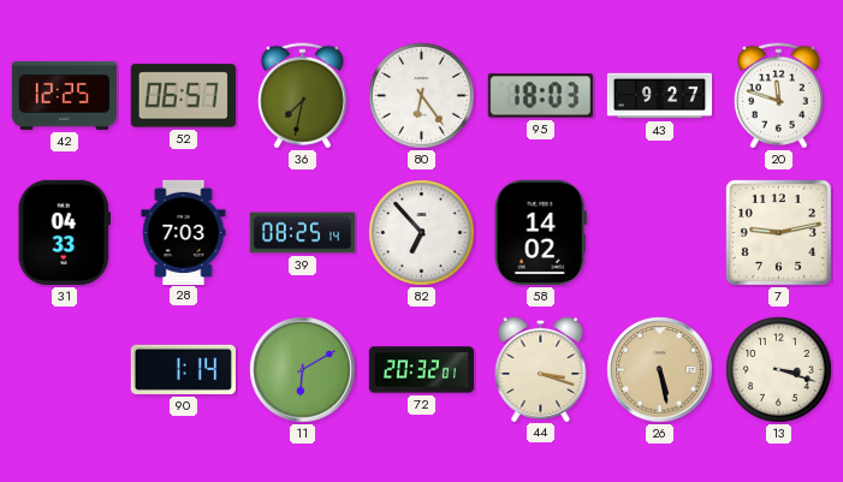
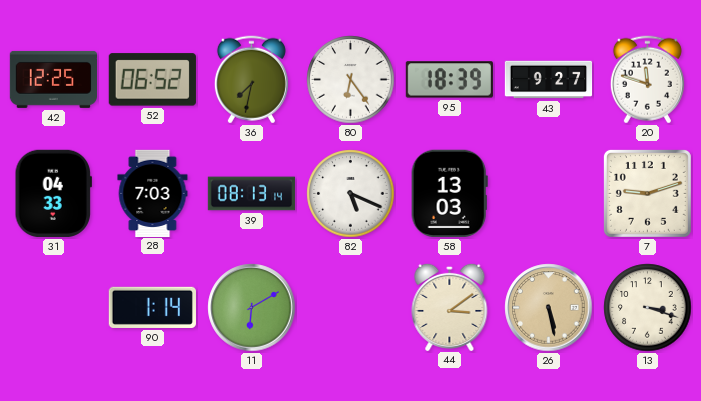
52: 06:57 -> 06:52 (152, 80)
95: 18:03 -> 18:39 (449, 80)
39: 08:25 -> 08:13 (252, 194)
82: 6:53 -> 5:19 (351, 194)
58: 14:02 -> 13:03 (449, 193)
7: 9:13 -> 9:12 (647, 193)
72: 20:32 -> none (422, 370)
44: 3:18 -> 3:09 (450, 306)
